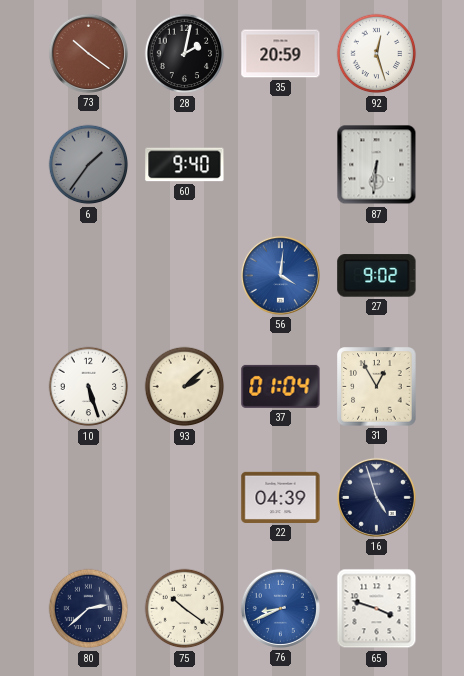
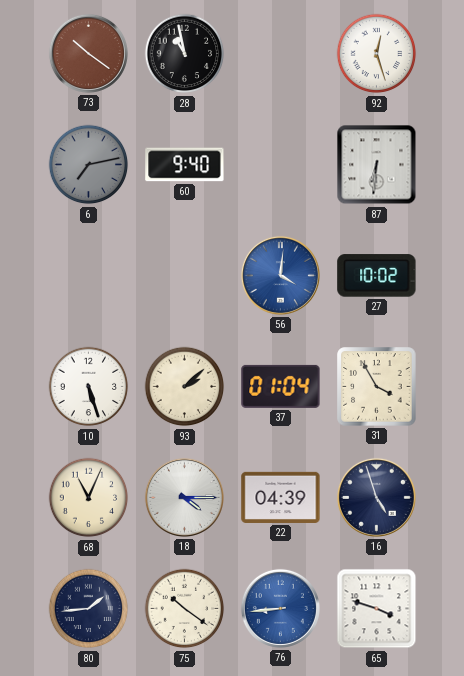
28: 2:02 -> 10:58 (185, 54)
35: 20:59 -> none (281, 54)
6: 1:36 -> 7:13 (89, 165)
27: 9:02 -> 10:02 (377, 276)
31: 12:55 -> 3:55 (377, 387)
68: none -> 11:04 (89, 498)
18: none -> 4:15 (184, 497)
80: 2:38 -> 1:44 (89, 609)
76: 8:41 -> 8:44 (280, 608)
